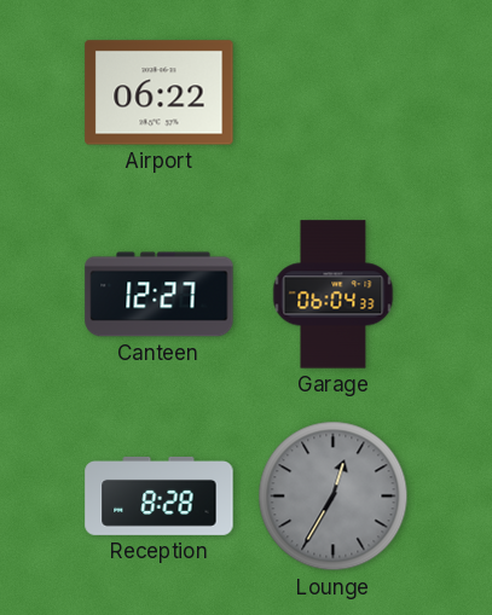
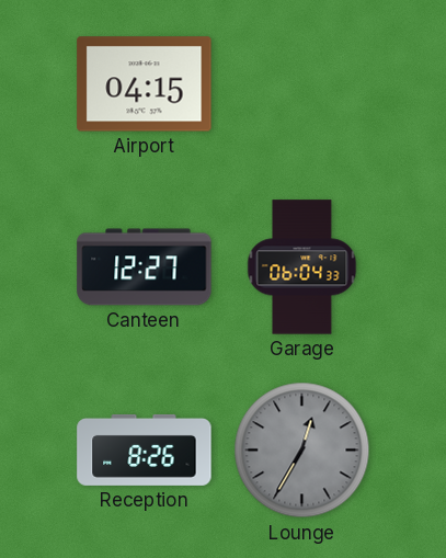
Airport: 06:22 -> 04:15 (145, 84)
Reception: 8:28 -> 8:26 (145, 449)
